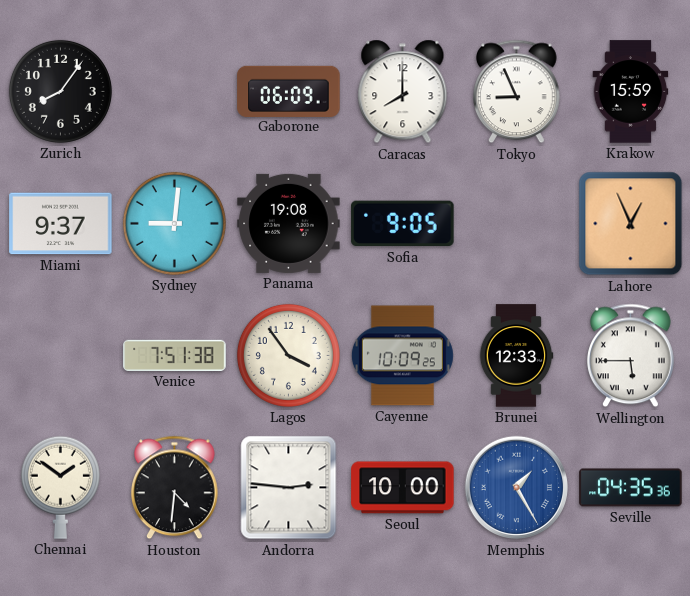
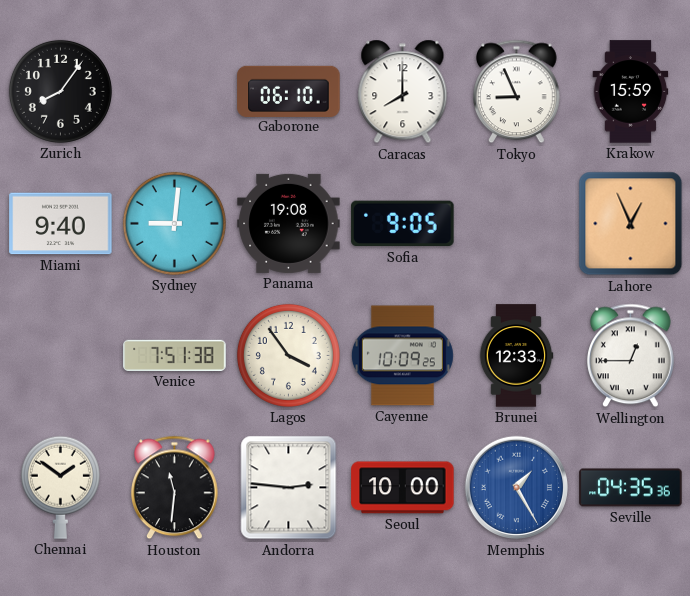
Gaborone: 06:09 -> 06:10 (289, 91)
Miami: 9:37 -> 9:40 (61, 224)
Wellington: 5:45 -> 12:45 (631, 356)
Houston: 4:31 -> 11:31 (175, 488)
